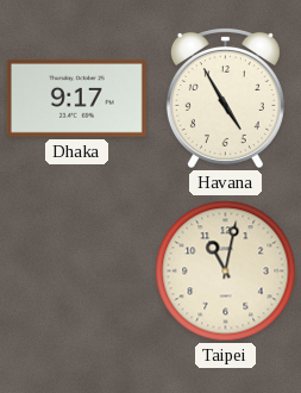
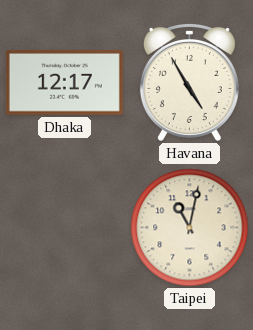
Dhaka: 9:17 -> 12:17 (64, 82)
